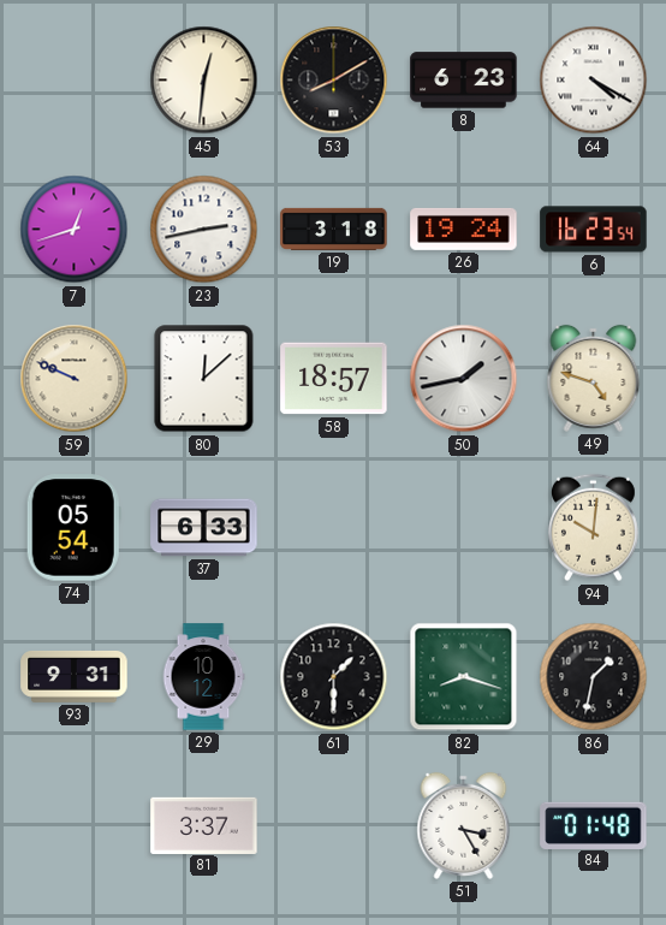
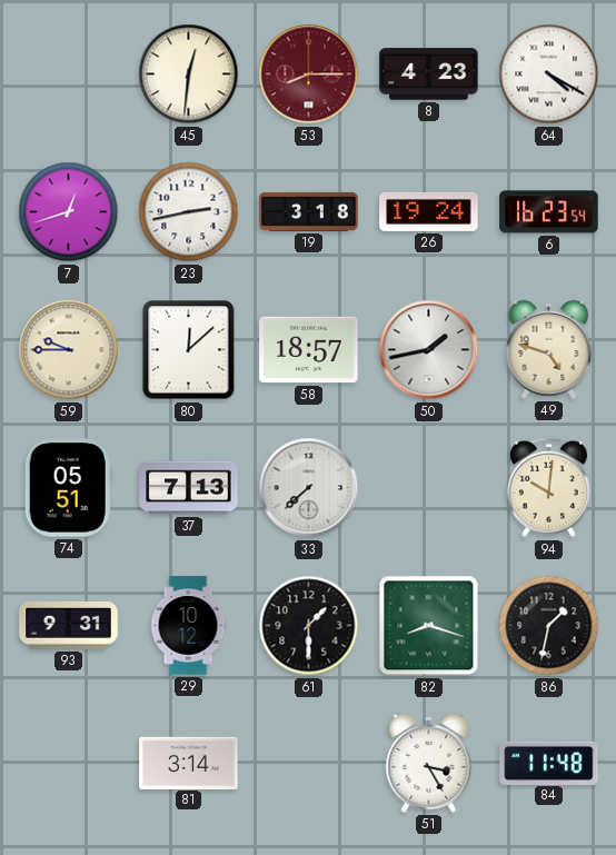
53: 8:10 -> 8:15 (309, 74)
53 dial: black -> burgundy (309, 74)
8: 6:23 -> 4:23 (429, 74)
59: 9:49 -> 9:45 (69, 350)
74: 05:54 -> 05:51 (68, 488)
37: 6:33 -> 7:13 (189, 488)
33: none -> 7:38 (309, 488)
81: 3:37 -> 3:14 (189, 763)
84: 01:48 -> 11:48 (549, 763)
